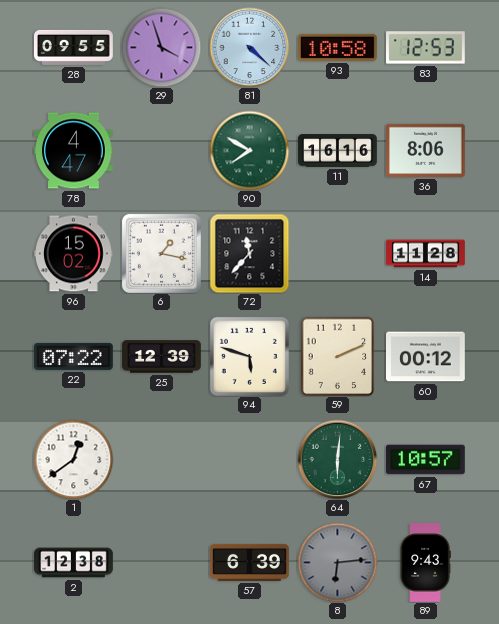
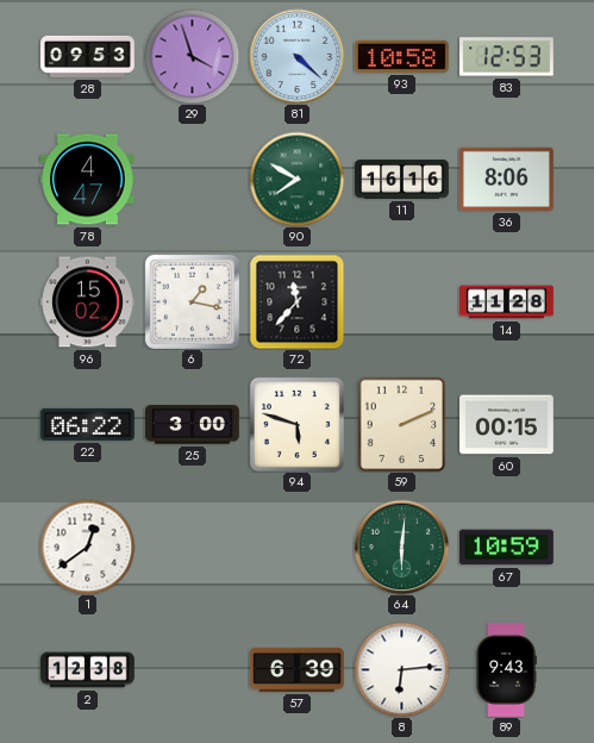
28: 09:55 -> 09:53 (88, 56)
22: 07:22 -> 06:22 (88, 424)
25: 12:39 -> 3:00 (193, 425)
60: 00:12 -> 00:15 (507, 425)
67: 10:57 -> 10:59 (507, 548)
8 dial: grey -> white (401, 669)
